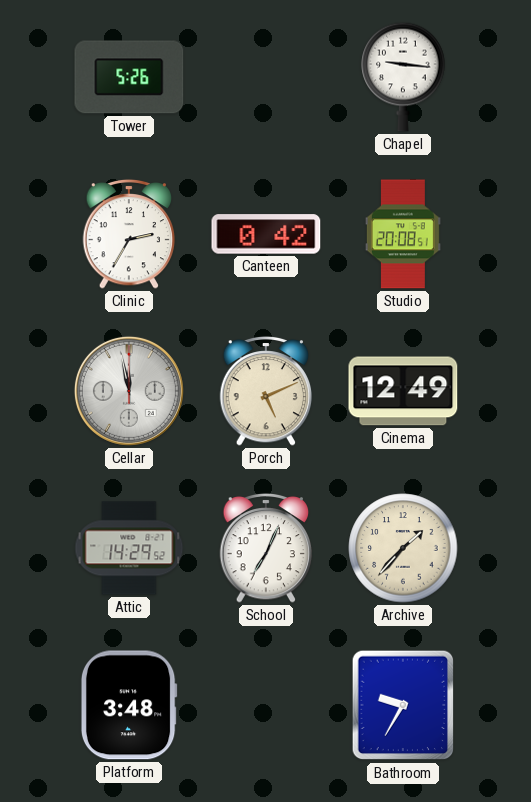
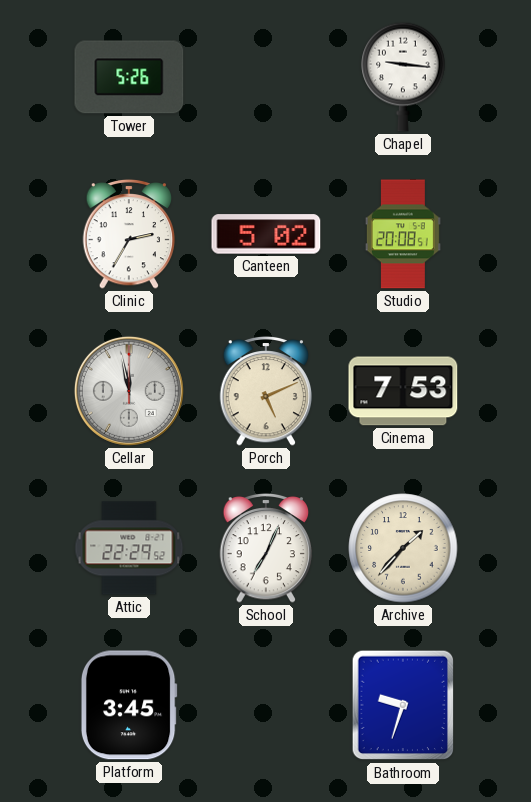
Canteen: 0:42 -> 5:02 (266, 234)
Cinema: 12:49 -> 7:53 (403, 391)
Attic: 14:29 -> 22:29 (129, 548)
Platform: 3:48 -> 3:45 (129, 705)
Bathroom: 9:35 -> 9:33 (403, 705)
